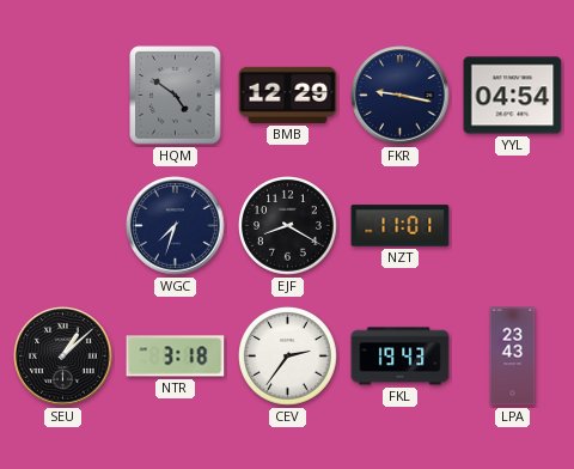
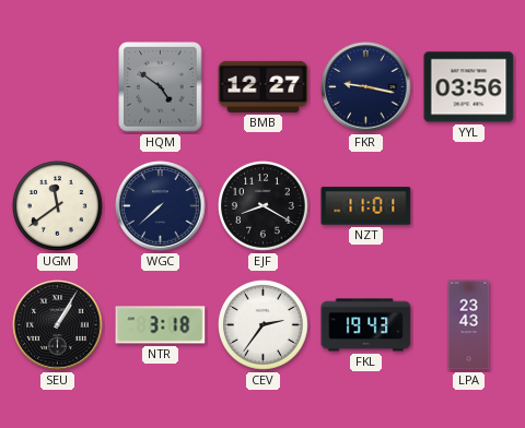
BMB: 12:29 -> 12:27 (264, 86)
YYL: 04:54 -> 03:56 (469, 87)
UGM: none -> 11:39 (58, 206)
WGC: 7:33 -> 7:38 (161, 206)
SEU: 1:08 -> 1:05 (58, 325)
